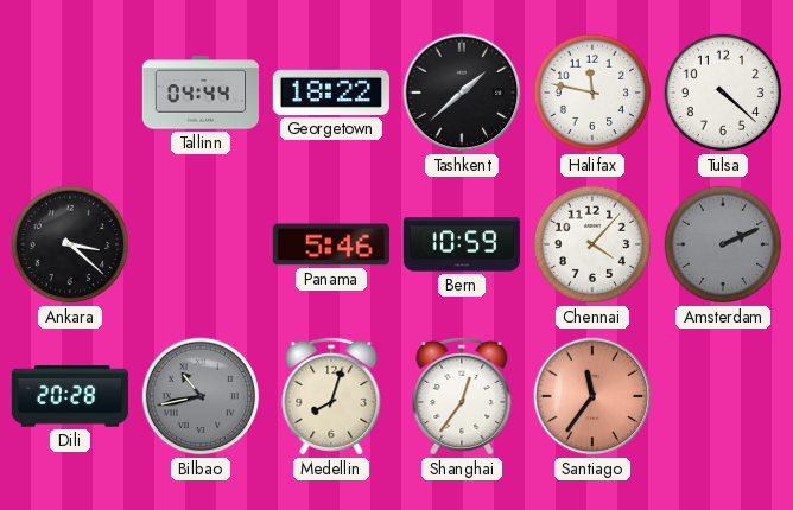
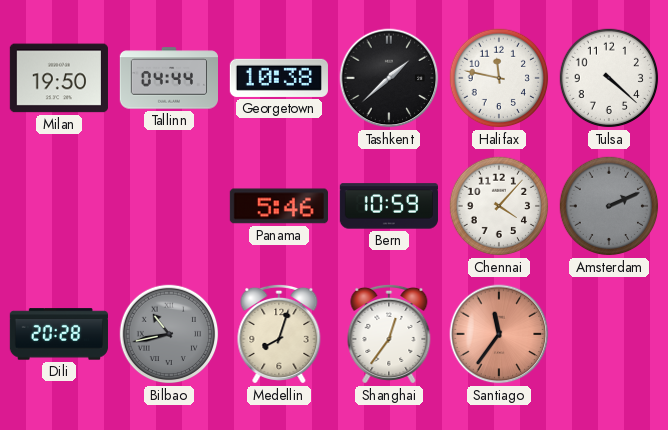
Milan: none -> 19:50 (59, 78)
Georgetown: 18:22 -> 10:38 (279, 78)
Ankara: 3:22 -> none (70, 244)
